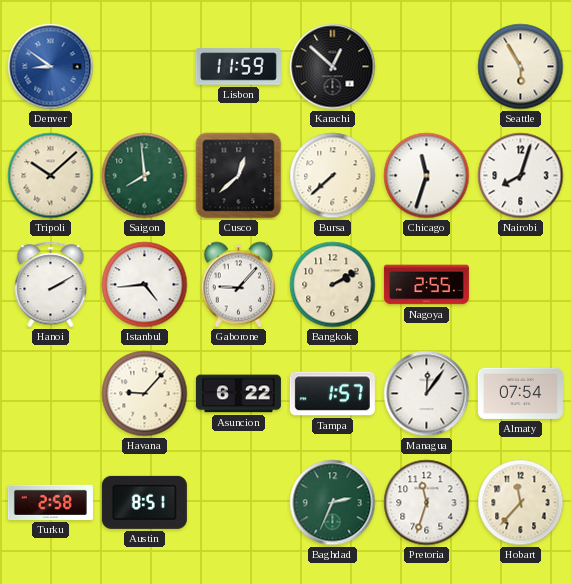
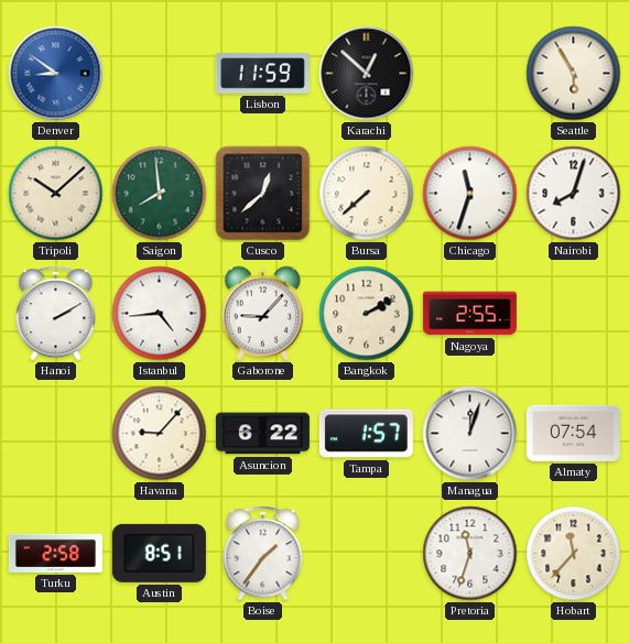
Managua: 12:06 -> 12:03 (470, 434)
Boise: none -> 1:36 (263, 554)
Baghdad: 2:34 -> none (333, 503)
